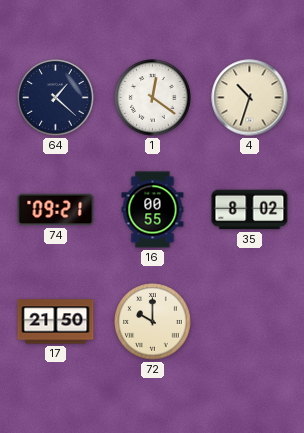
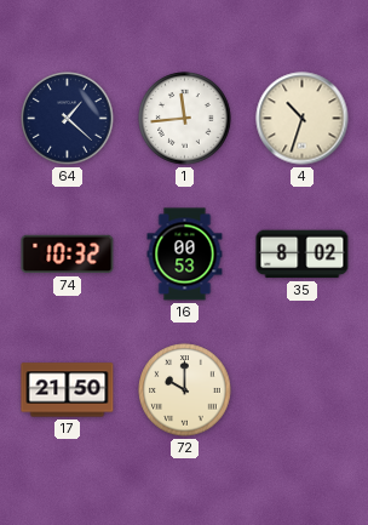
1: 12:21 -> 11:44 (185, 119)
74: 09:21 -> 10:32 (68, 255)
16: 00:55 -> 00:53 (185, 255)
